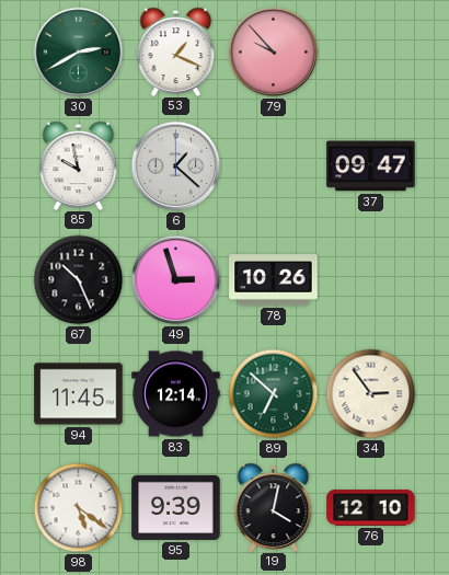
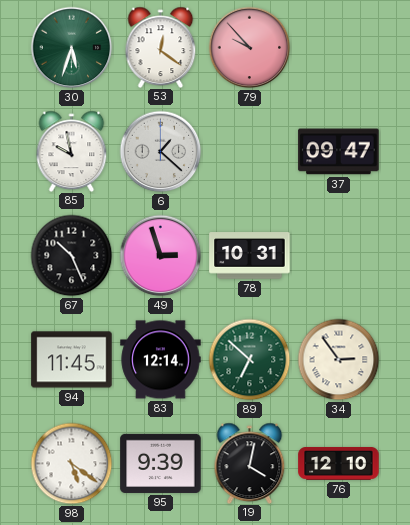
30: 2:40 -> 5:33 (72, 48)
53: 1:19 -> 12:21 (161, 47)
78: 10:26 -> 10:31 (250, 256)
